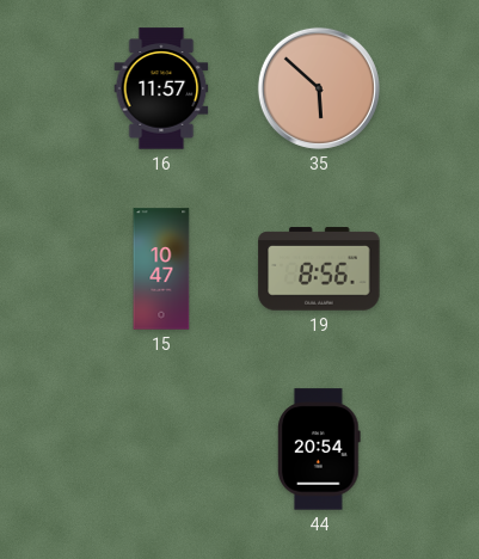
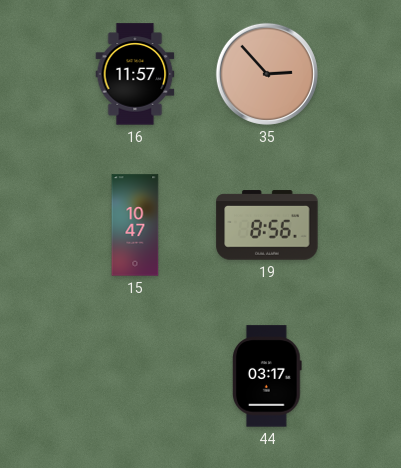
35: 5:52 -> 2:53 (267, 74)
44: 20:54 -> 03:17 (267, 376)
